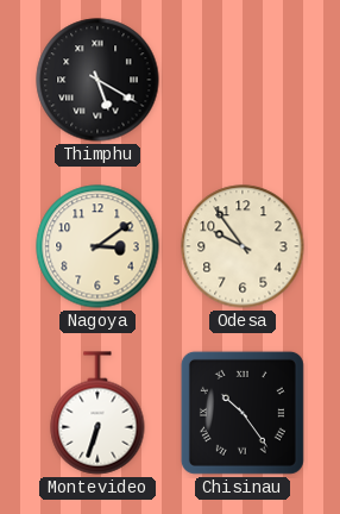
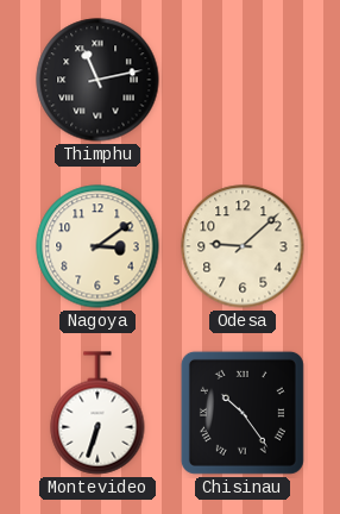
Thimphu: 5:20 -> 11:13 (97, 80)
Odesa: 9:54 -> 9:08 (243, 246)
